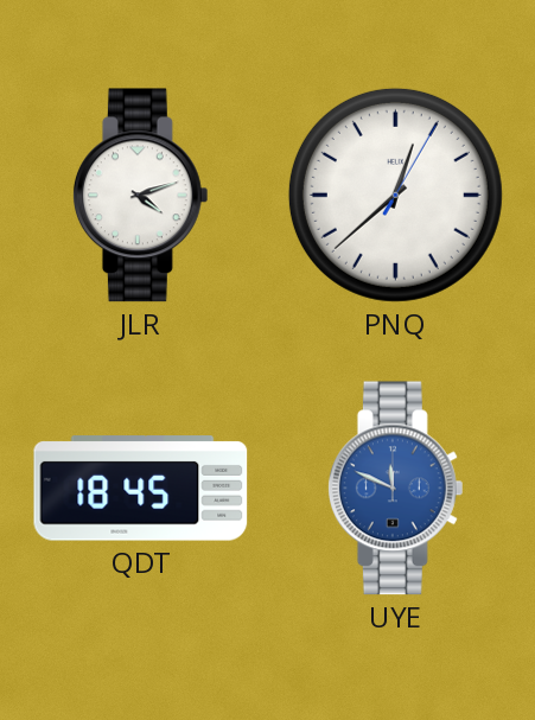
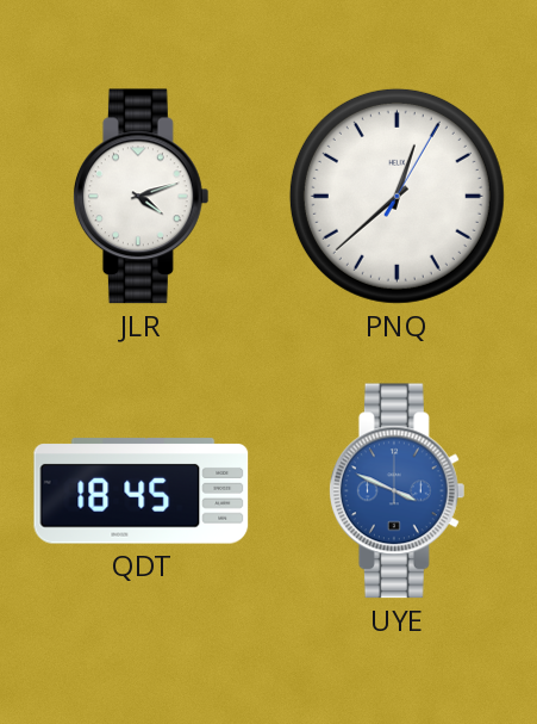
UYE: 11:49 -> 3:49 (396, 491)
